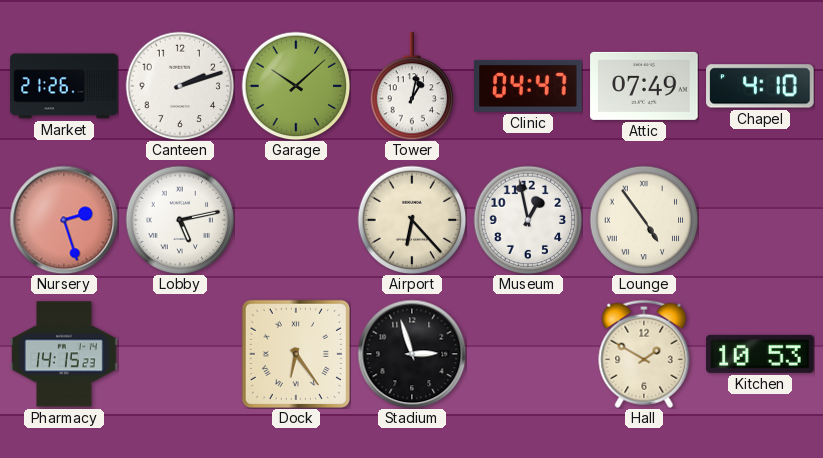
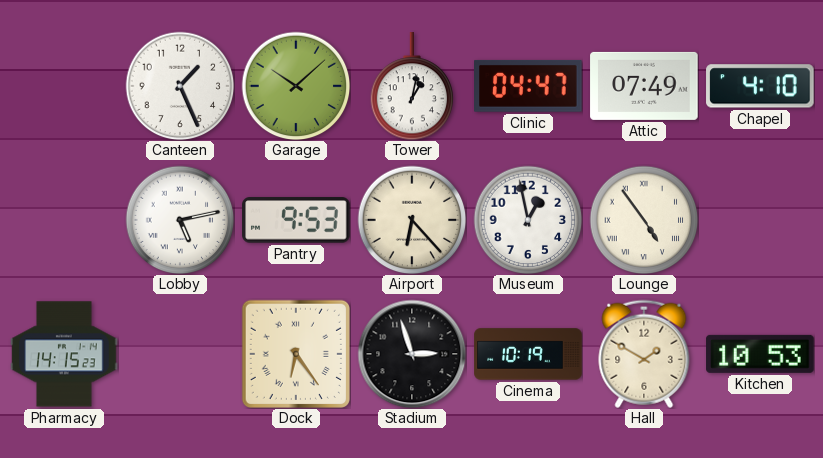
Market: 21:26 -> none (64, 86)
Canteen: 2:12 -> 1:26 (180, 86)
Nursery: 2:27 -> none (64, 220)
Pantry: none -> 9:53 (296, 220)
Cinema: none -> 10:19 (528, 354)
